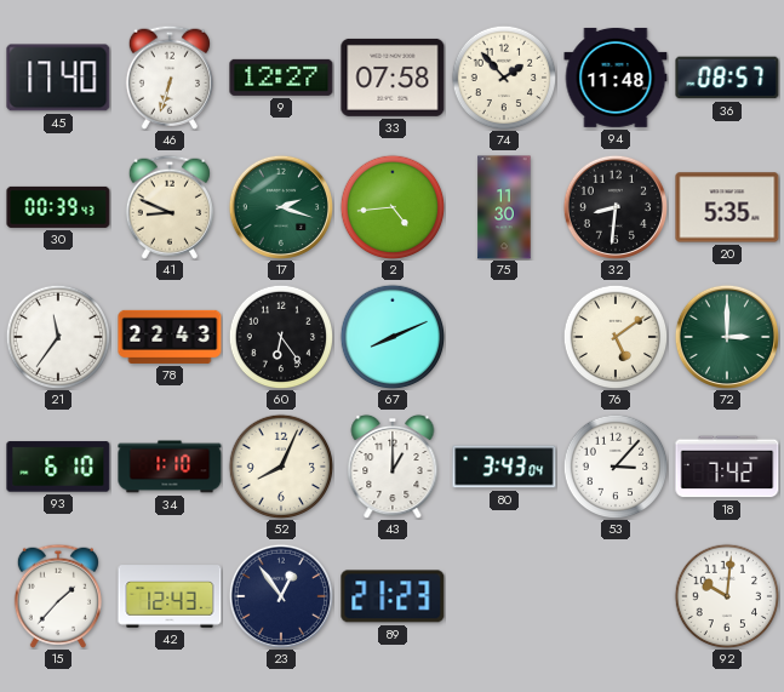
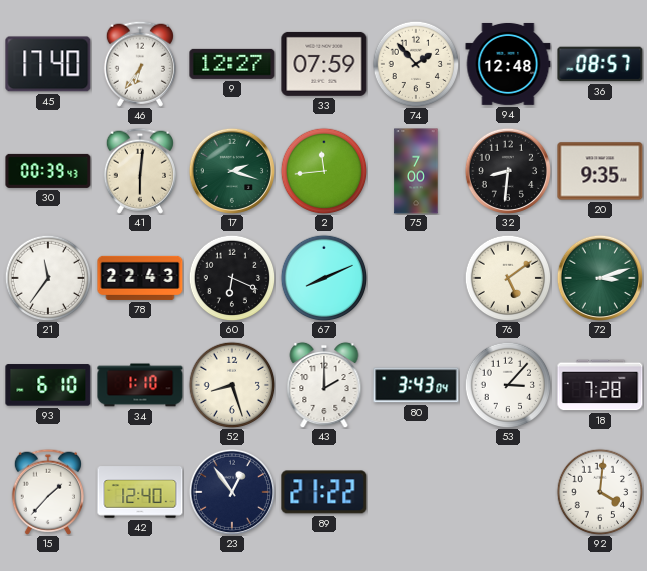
46: 6:33 -> 6:36 (140, 64)
33: 07:58 -> 07:59 (324, 64)
94: 11:48 -> 12:48 (508, 64)
41: 8:49 -> 6:01 (140, 171)
2: 4:44 -> 11:44 (324, 171)
75: 11:30 -> 7:00 (416, 171)
20: 5:35 -> 9:35 (600, 171)
60: 6:24 -> 6:19 (232, 278)
72: 3:00 -> 3:12 (600, 278)
52: 8:04 -> 8:27 (232, 385)
43: 1:00 -> 2:00 (324, 385)
18: 7:42 -> 7:28 (600, 385)
42: 12:43 -> 12:40 (140, 492)
89: 21:23 -> 21:22 (324, 492)
92: 10:01 -> 4:01 (600, 492)
